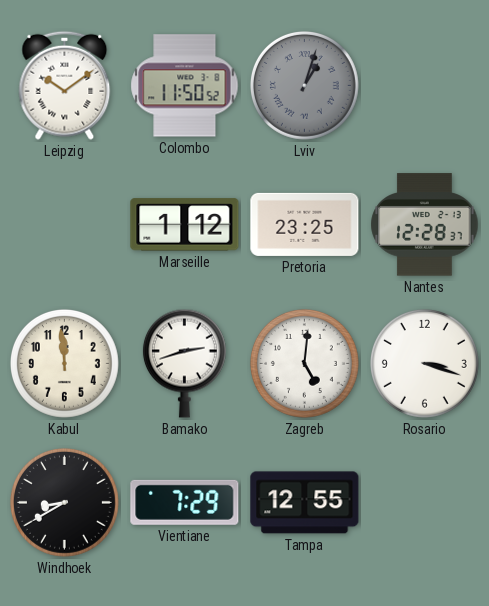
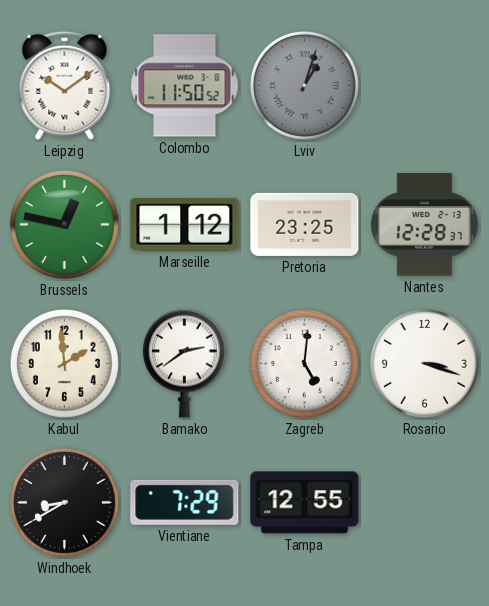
Brussels: none -> 12:47 (64, 224)
Kabul: 11:59 -> 1:59 (64, 363)
Bamako: 2:42 -> 2:39 (184, 363)
